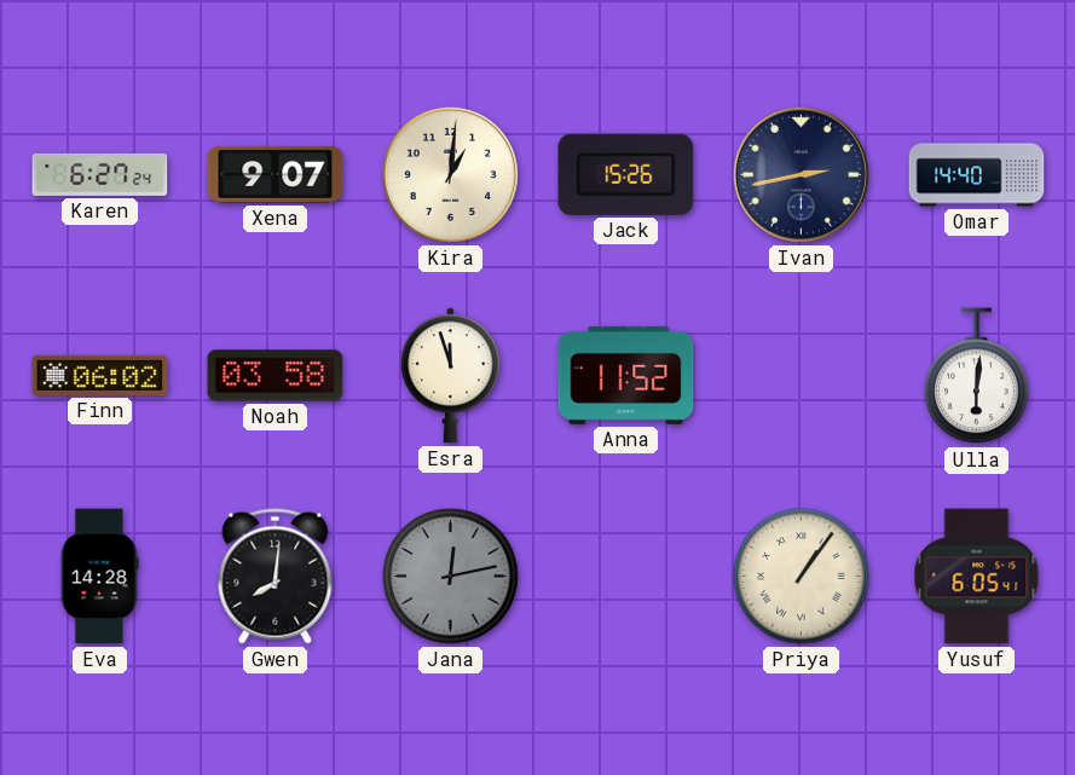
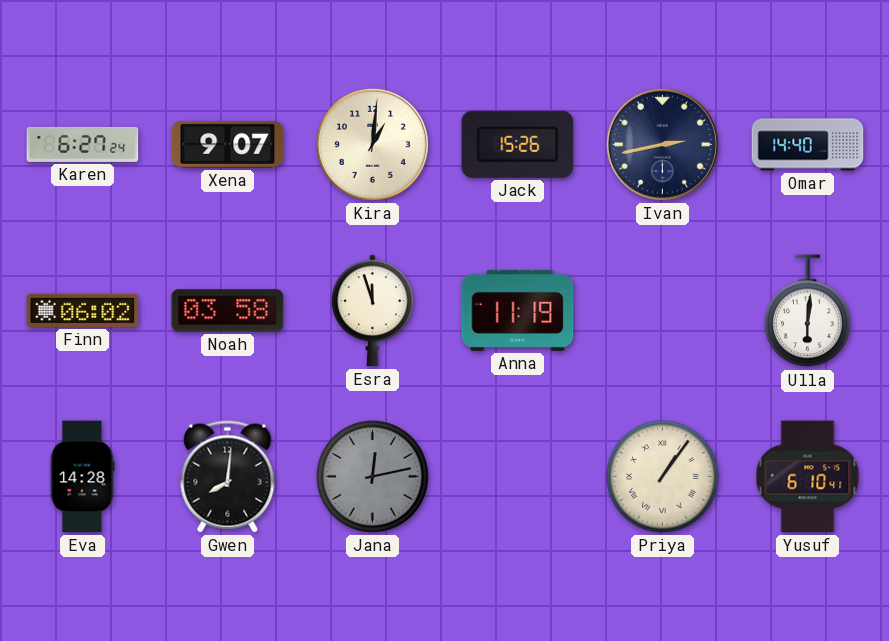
Anna: 11:52 -> 11:19 (518, 310)
Yusuf: 6:05 -> 6:10 (808, 477)
